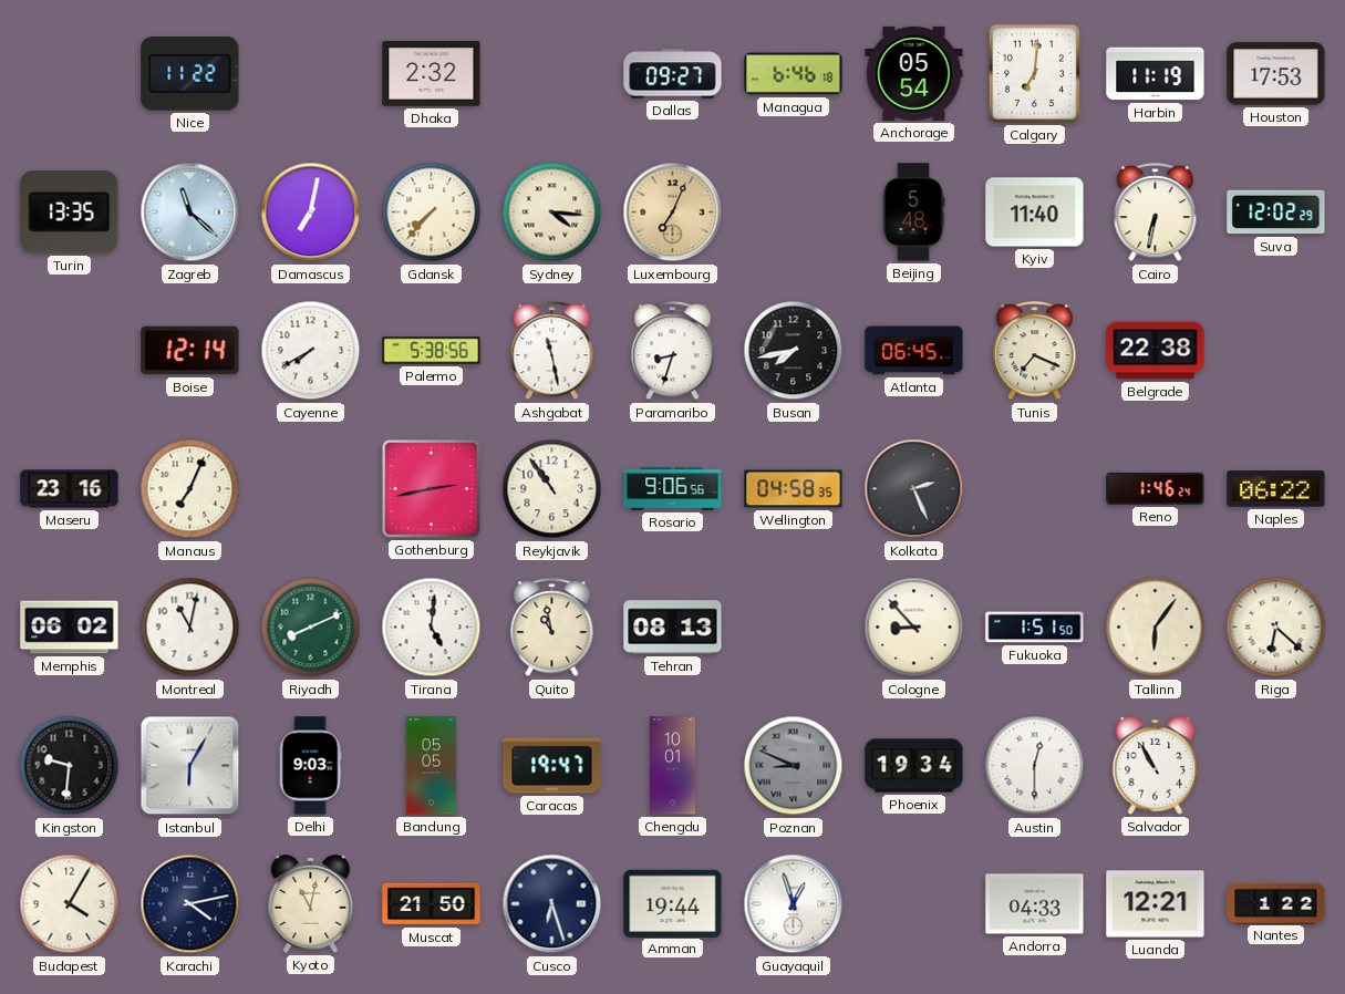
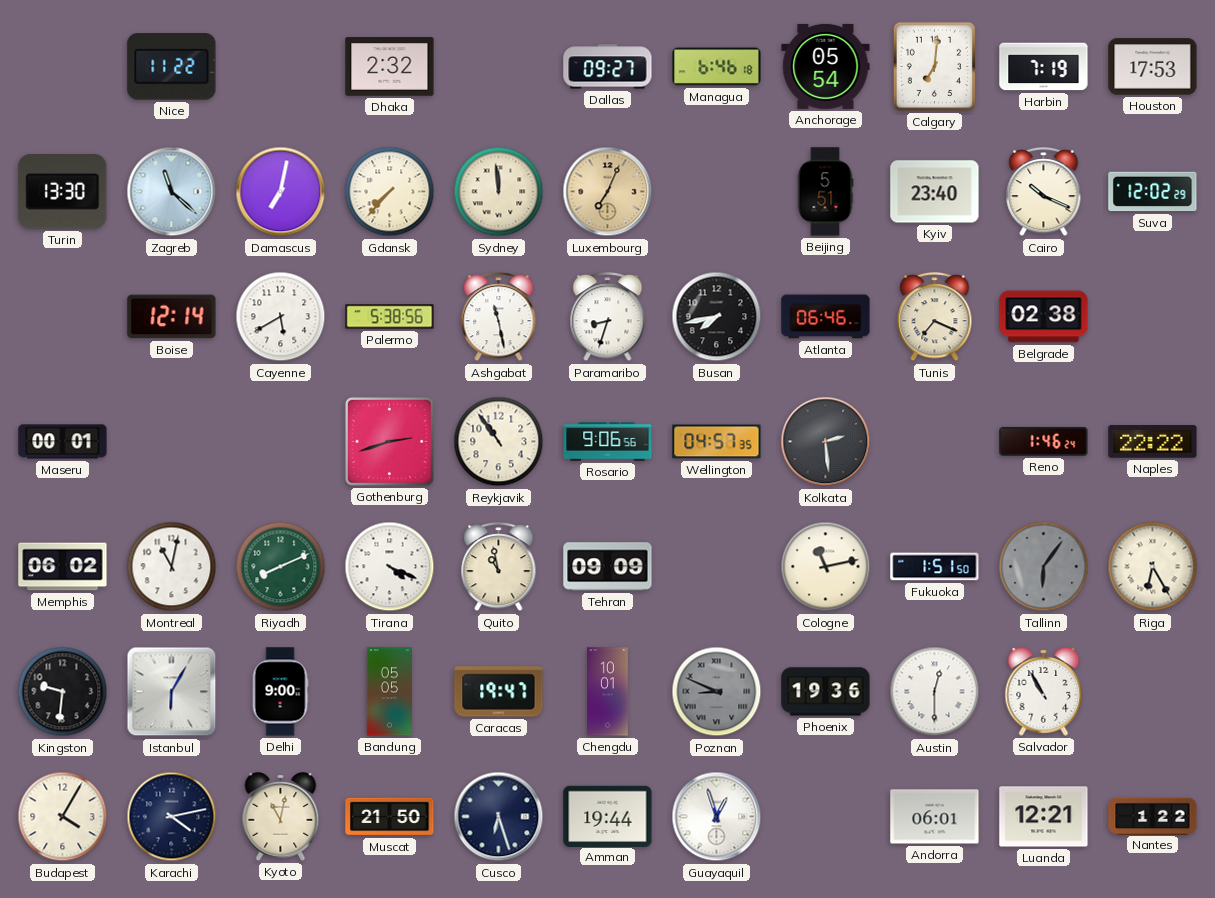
Harbin: 11:19 -> 7:19 (1044, 67)
Turin: 13:35 -> 13:30 (63, 192)
Sydney: 4:16 -> 11:59 (499, 192)
Beijing: 5:48 -> 5:51 (825, 192)
Kyiv: 11:40 -> 23:40 (935, 192)
Cairo: 6:32 -> 10:19 (1044, 192)
Cayenne: 7:40 -> 5:40 (281, 317)
Atlanta: 06:45 -> 06:46 (826, 317)
Belgrade: 22:38 -> 02:38 (1044, 317)
Maseru: 23:16 -> 00:01 (63, 442)
Manaus: 7:04 -> none (190, 489)
Gothenburg: 2:43 -> 2:42 (389, 441)
Wellington: 04:58 -> 04:57 (717, 442)
Kolkata: 2:26 -> 2:29 (826, 442)
Naples: 06:22 -> 22:22 (1153, 442)
Tirana: 5:01 -> 4:19 (390, 567)
Tehran: 08:13 -> 09:09 (608, 567)
Cologne: 8:53 -> 11:13 (826, 567)
Tallinn dial: cream -> grey (1044, 567)
Riga: 6:22 -> 6:25 (1153, 567)
Delhi: 9:03 -> 9:00 (280, 692)
Phoenix: 19:34 -> 19:36 (826, 692)
Andorra: 04:33 -> 06:01 (935, 817)
